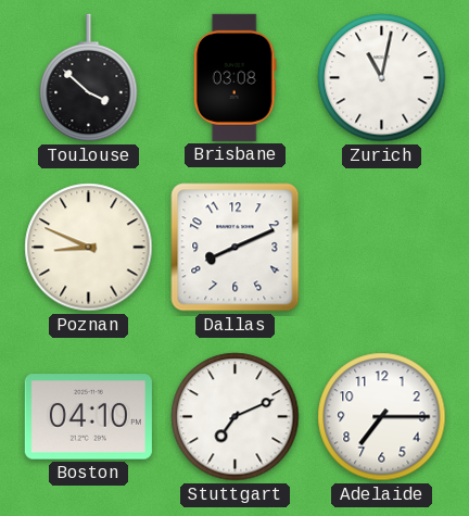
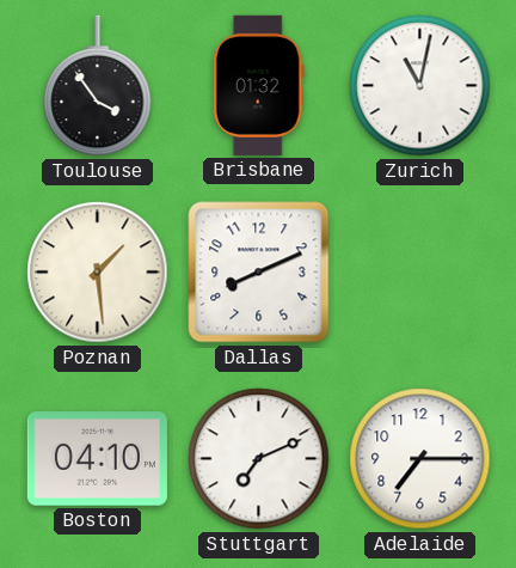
Toulouse: 3:52 -> 3:54 (98, 86)
Brisbane: 03:08 -> 01:32 (258, 85)
Poznan: 8:49 -> 1:29 (98, 273)
